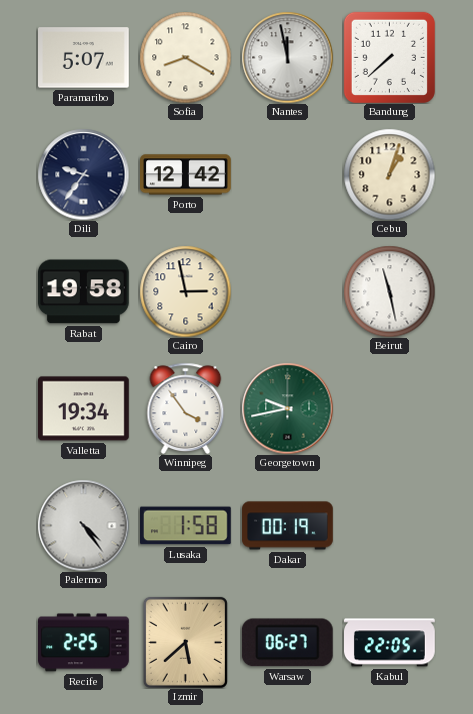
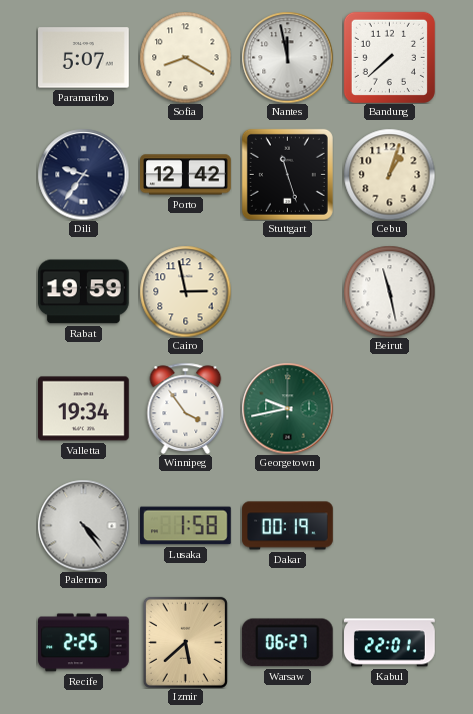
Stuttgart: none -> 11:27 (287, 174)
Rabat: 19:58 -> 19:59 (83, 292)
Kabul: 22:05 -> 22:01 (390, 643)
